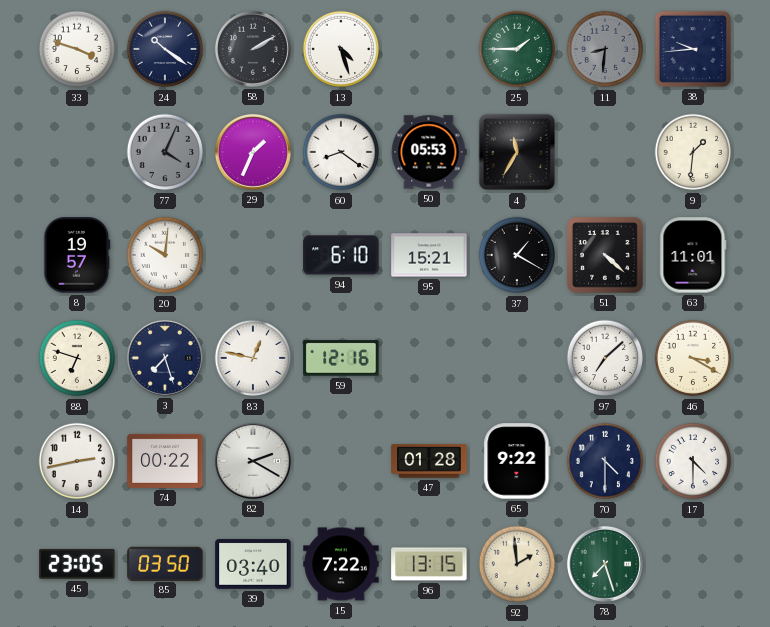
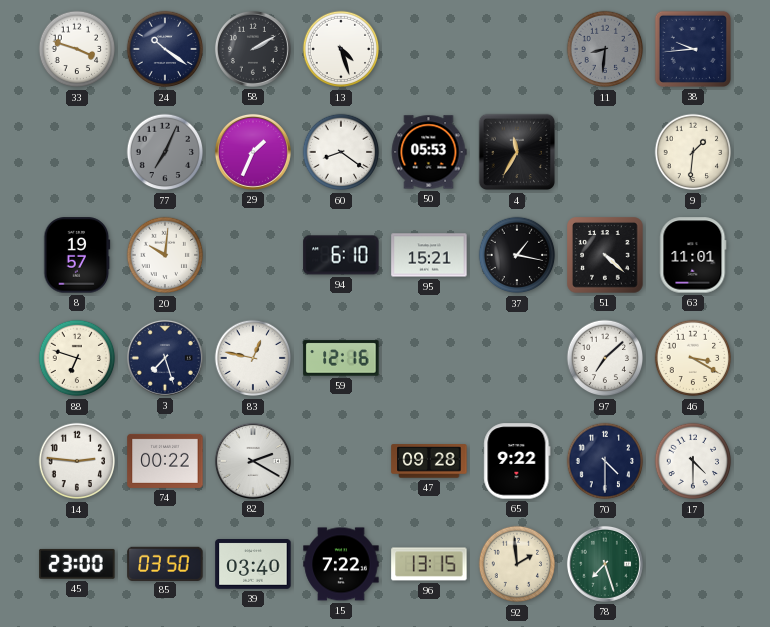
25: 1:45 -> none (517, 49)
77: 4:04 -> 7:04 (165, 152)
37: 1:20 -> 1:17 (517, 255)
14: 2:43 -> 2:46 (77, 461)
47: 01:28 -> 09:28 (429, 461)
45: 23:05 -> 23:00 (77, 564)
